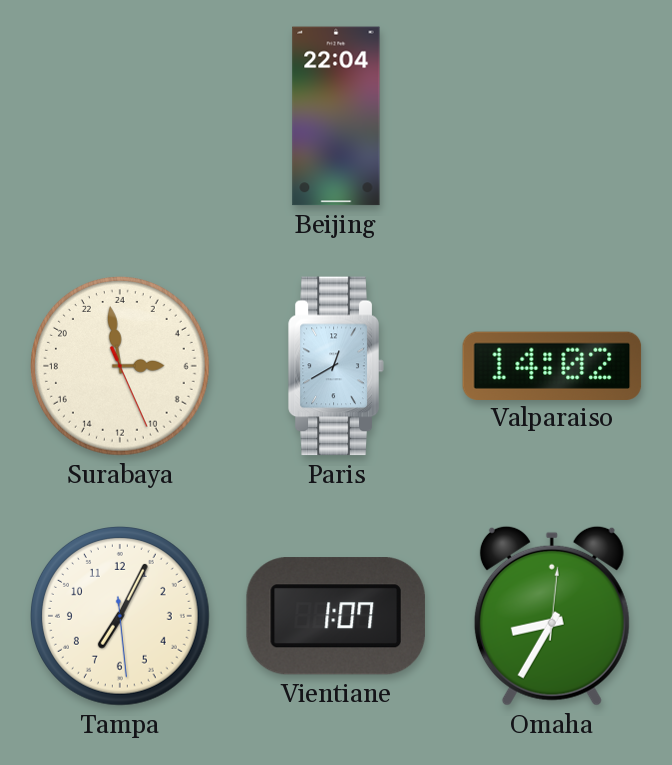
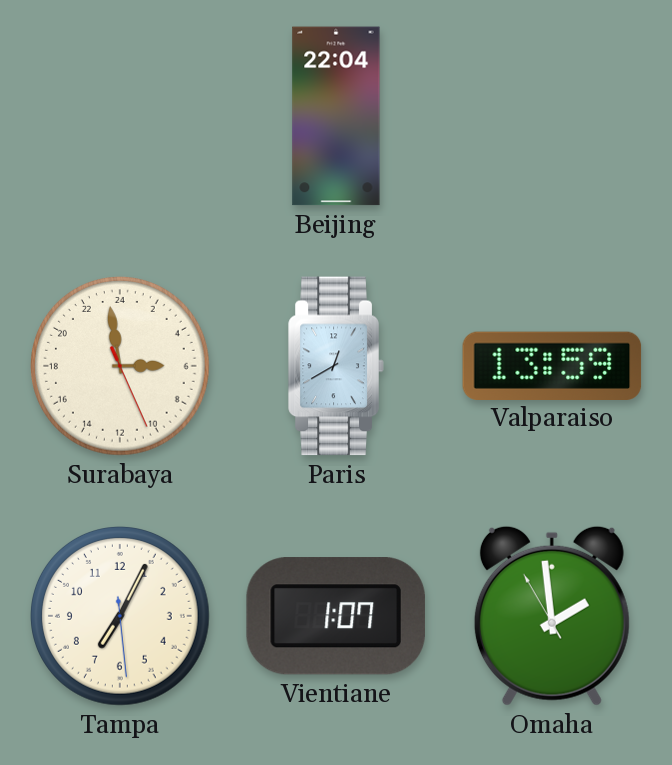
Valparaiso: 14:02 -> 13:59 (552, 365)
Omaha: 8:35 -> 1:58 (552, 616)
